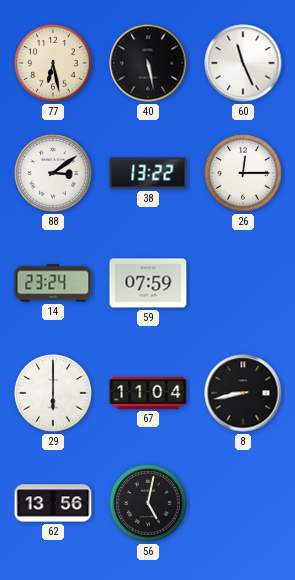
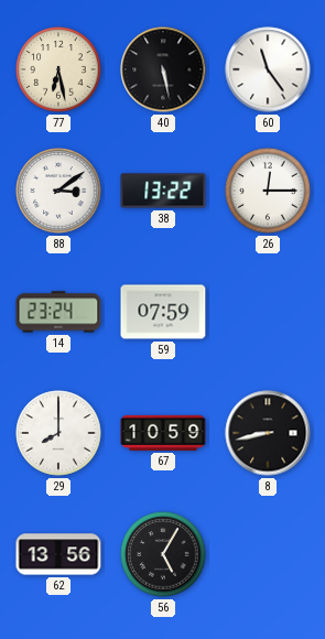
60: 11:26 -> 11:24 (268, 69)
29: 6:00 -> 8:00 (58, 433)
67: 11:04 -> 10:59 (163, 433)
56: 5:02 -> 5:05 (163, 554)
